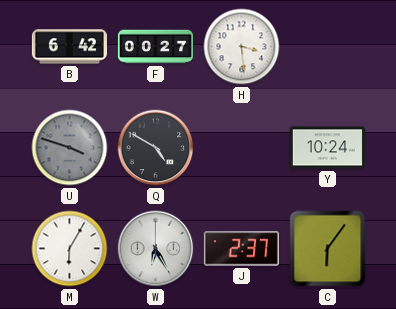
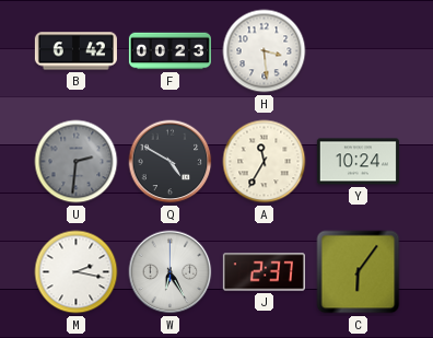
F: 00:27 -> 00:23 (169, 51)
U: 3:48 -> 2:31 (77, 162)
A: none -> 11:35 (265, 162)
M: 6:05 -> 2:17 (77, 272)
